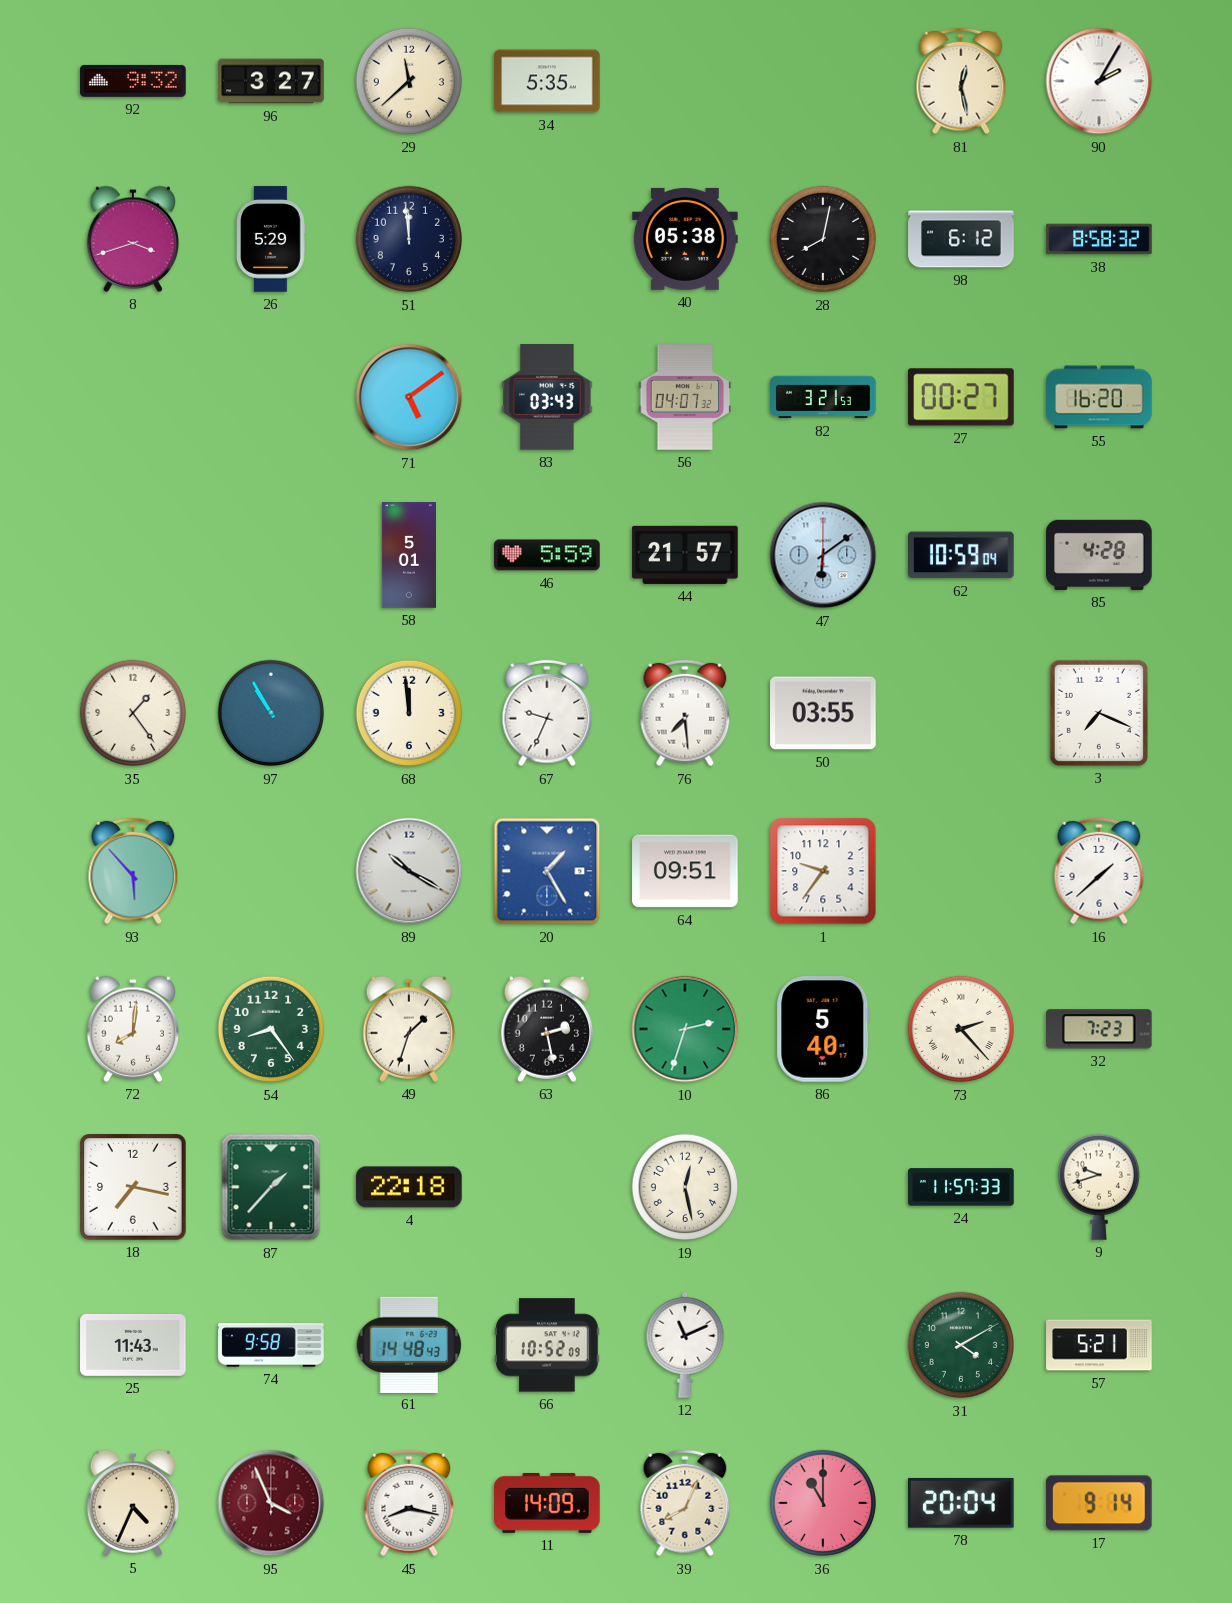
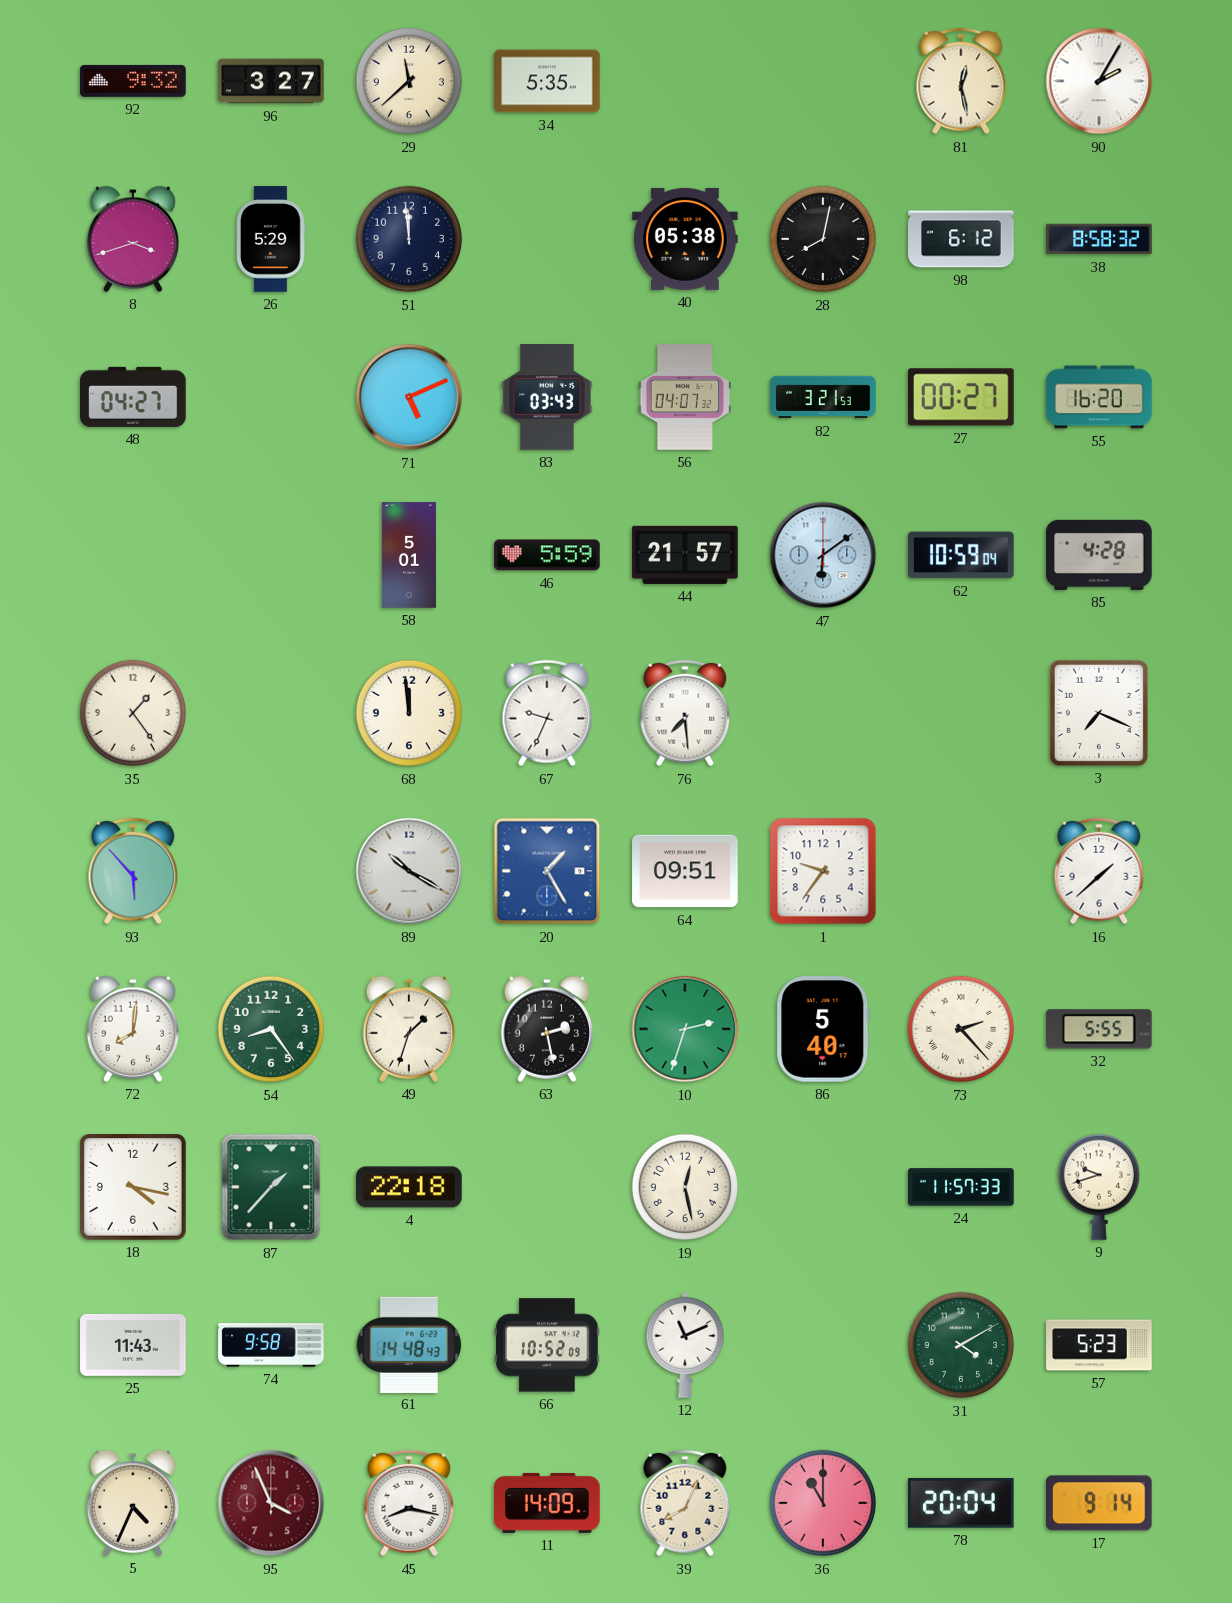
48: none -> 04:27 (133, 397)
71: 5:09 -> 5:11 (409, 397)
97: 10:55 -> none (271, 713)
50: 03:55 -> none (823, 713)
32: 7:23 -> 5:55 (1100, 1029)
18: 7:17 -> 4:17 (134, 1188)
57: 5:21 -> 5:23 (1099, 1345)
